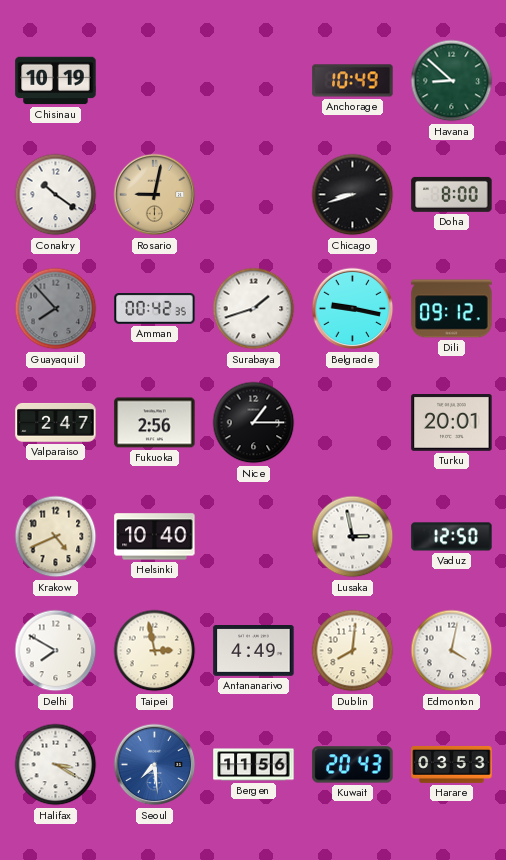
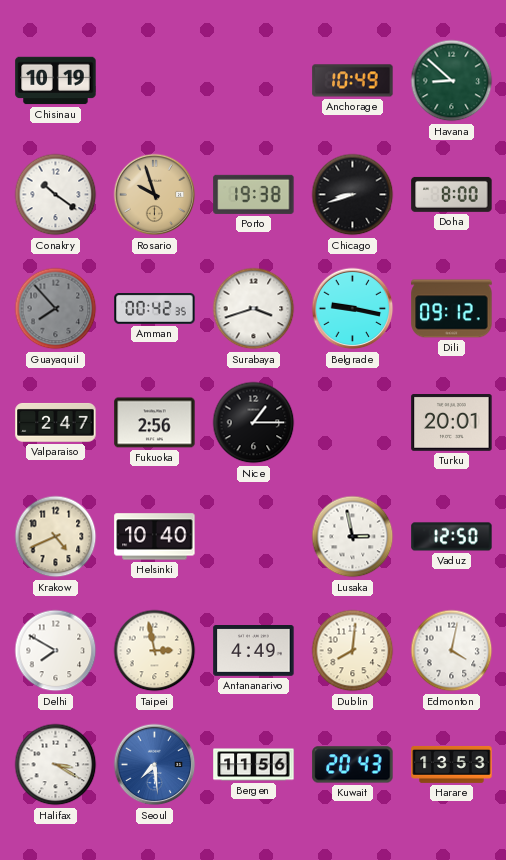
Rosario: 9:02 -> 9:57 (155, 195)
Porto: none -> 19:38 (254, 194)
Surabaya: 1:42 -> 3:42 (254, 309)
Harare: 03:53 -> 13:53 (452, 764)
